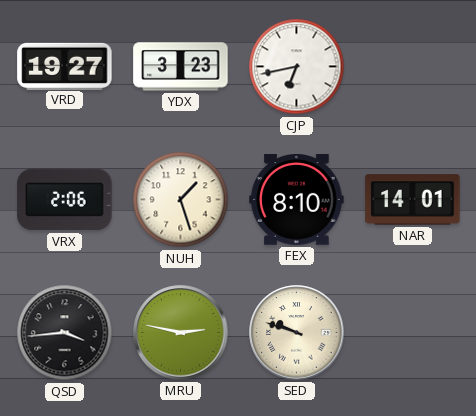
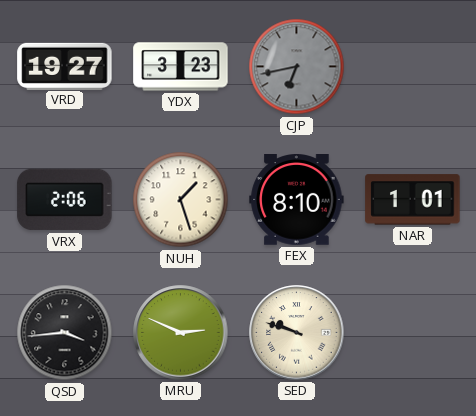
CJP dial: white -> grey (297, 67)
NAR: 14:01 -> 1:01 (413, 200)
MRU: 2:47 -> 2:49 (181, 333)
